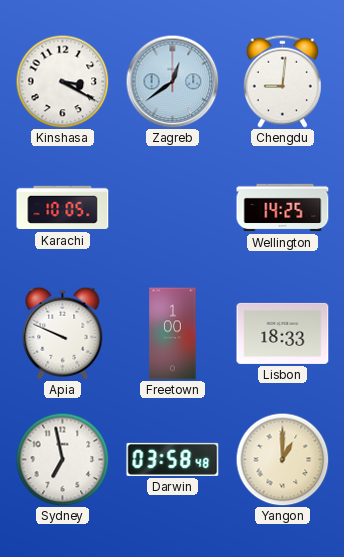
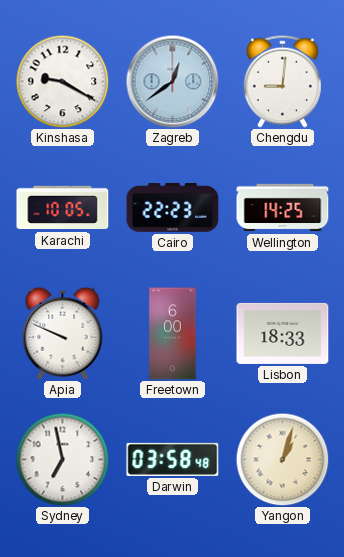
Kinshasa: 3:20 -> 9:20 (62, 81)
Cairo: none -> 22:23 (173, 208)
Freetown: 1:00 -> 6:00 (173, 334)
Yangon: 1:00 -> 1:03 (282, 459)
